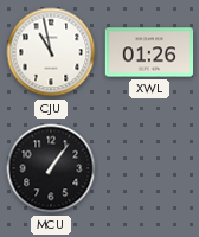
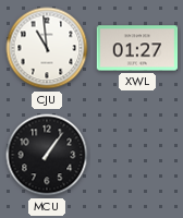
CJU: 10:58 -> 10:59 (47, 48)
XWL: 01:26 -> 01:27 (137, 48)
